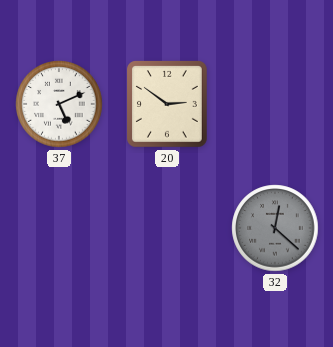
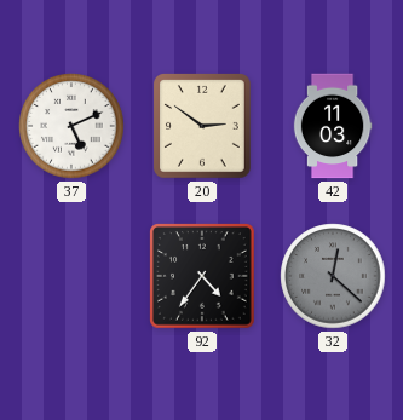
42: none -> 11:03 (333, 126)
92: none -> 4:36 (203, 277)
